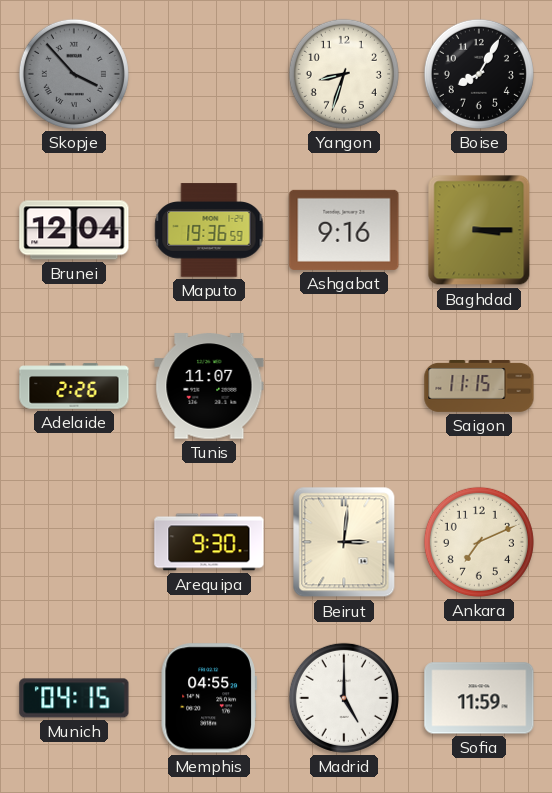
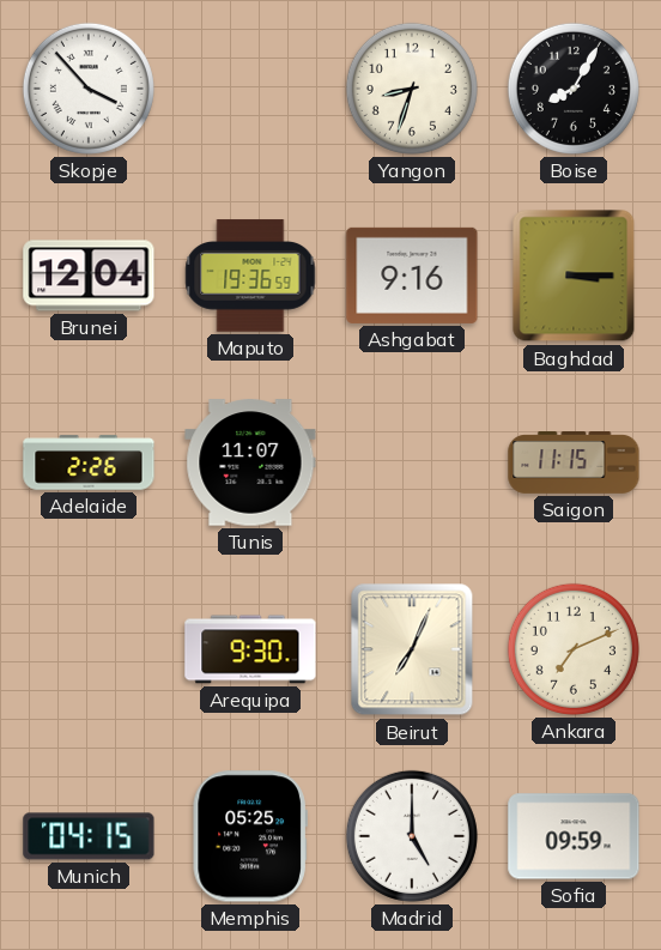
Skopje dial: grey -> white (89, 89)
Beirut: 3:01 -> 7:04 (412, 649)
Memphis: 04:55 -> 05:25 (250, 836)
Sofia: 11:59 -> 09:59 (574, 836)
